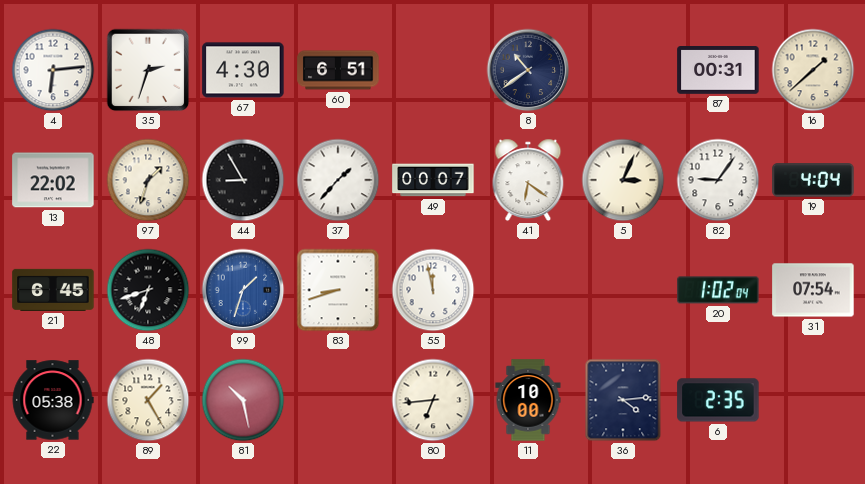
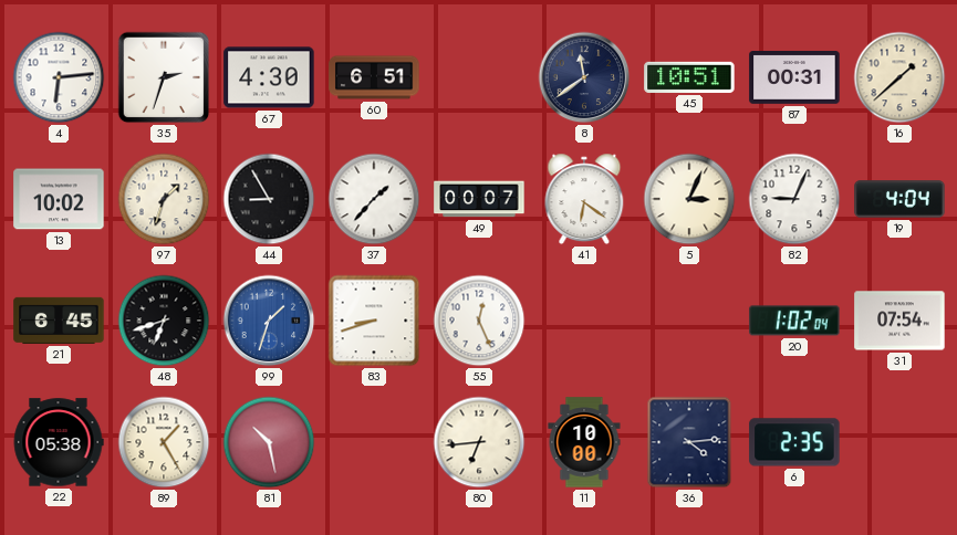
8: 10:39 -> 11:39 (584, 77)
45: none -> 10:51 (689, 77)
13: 22:02 -> 10:02 (59, 199)
82: 9:06 -> 9:04 (794, 199)
55: 11:58 -> 12:26 (479, 321)
